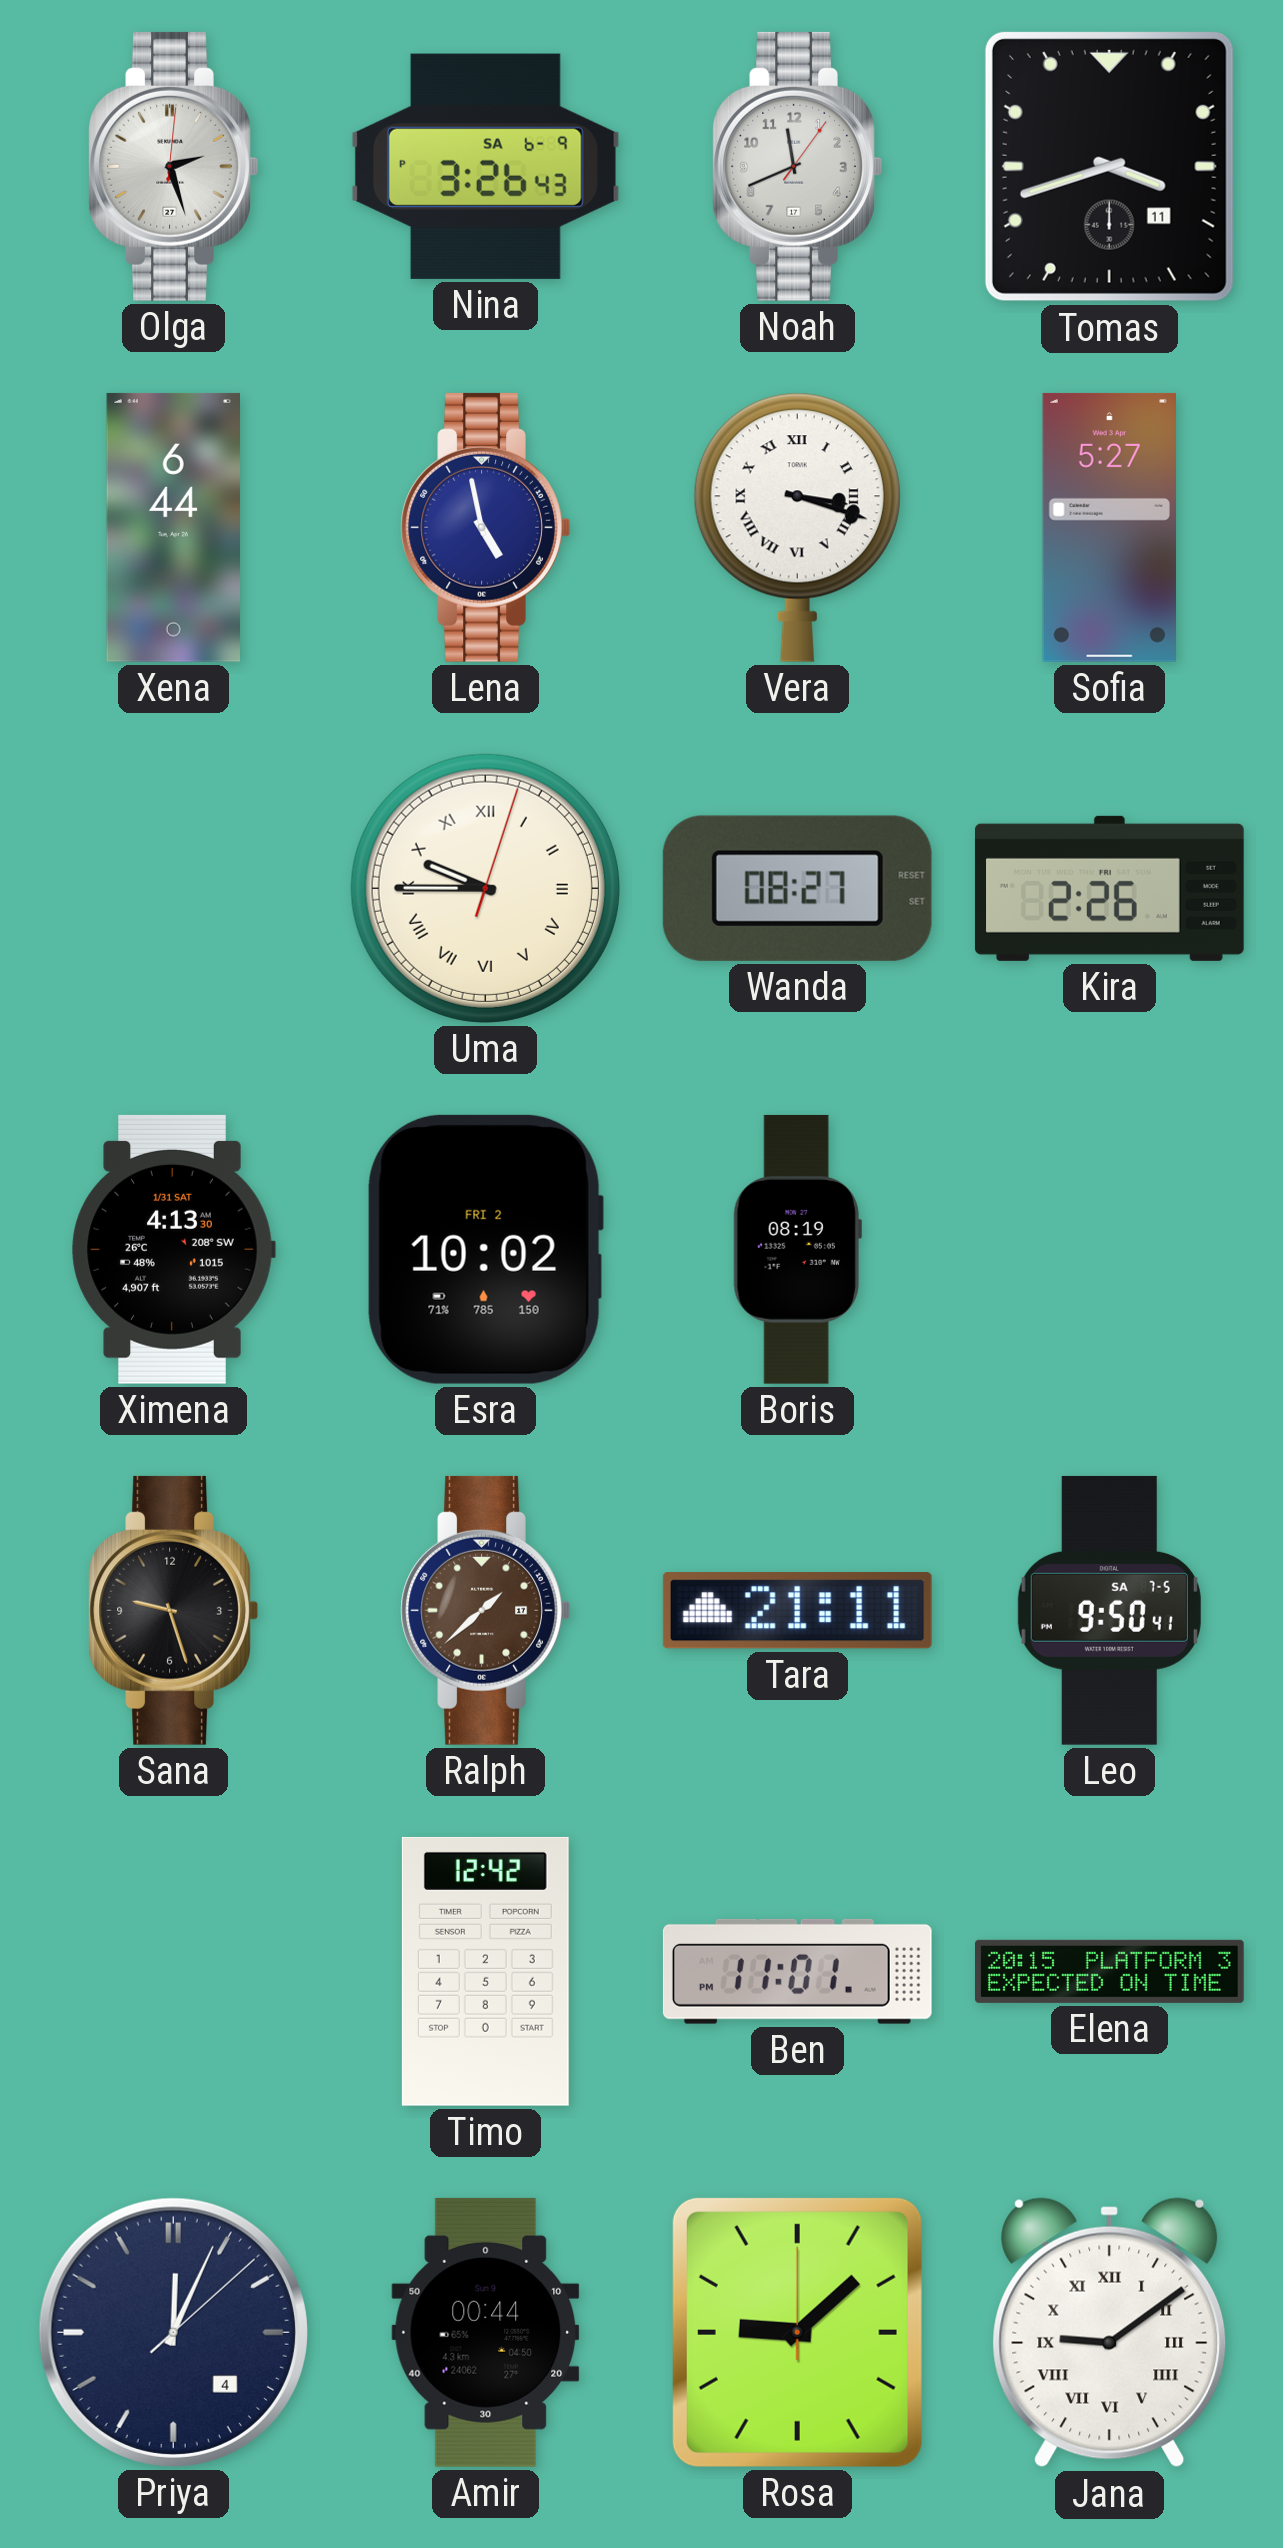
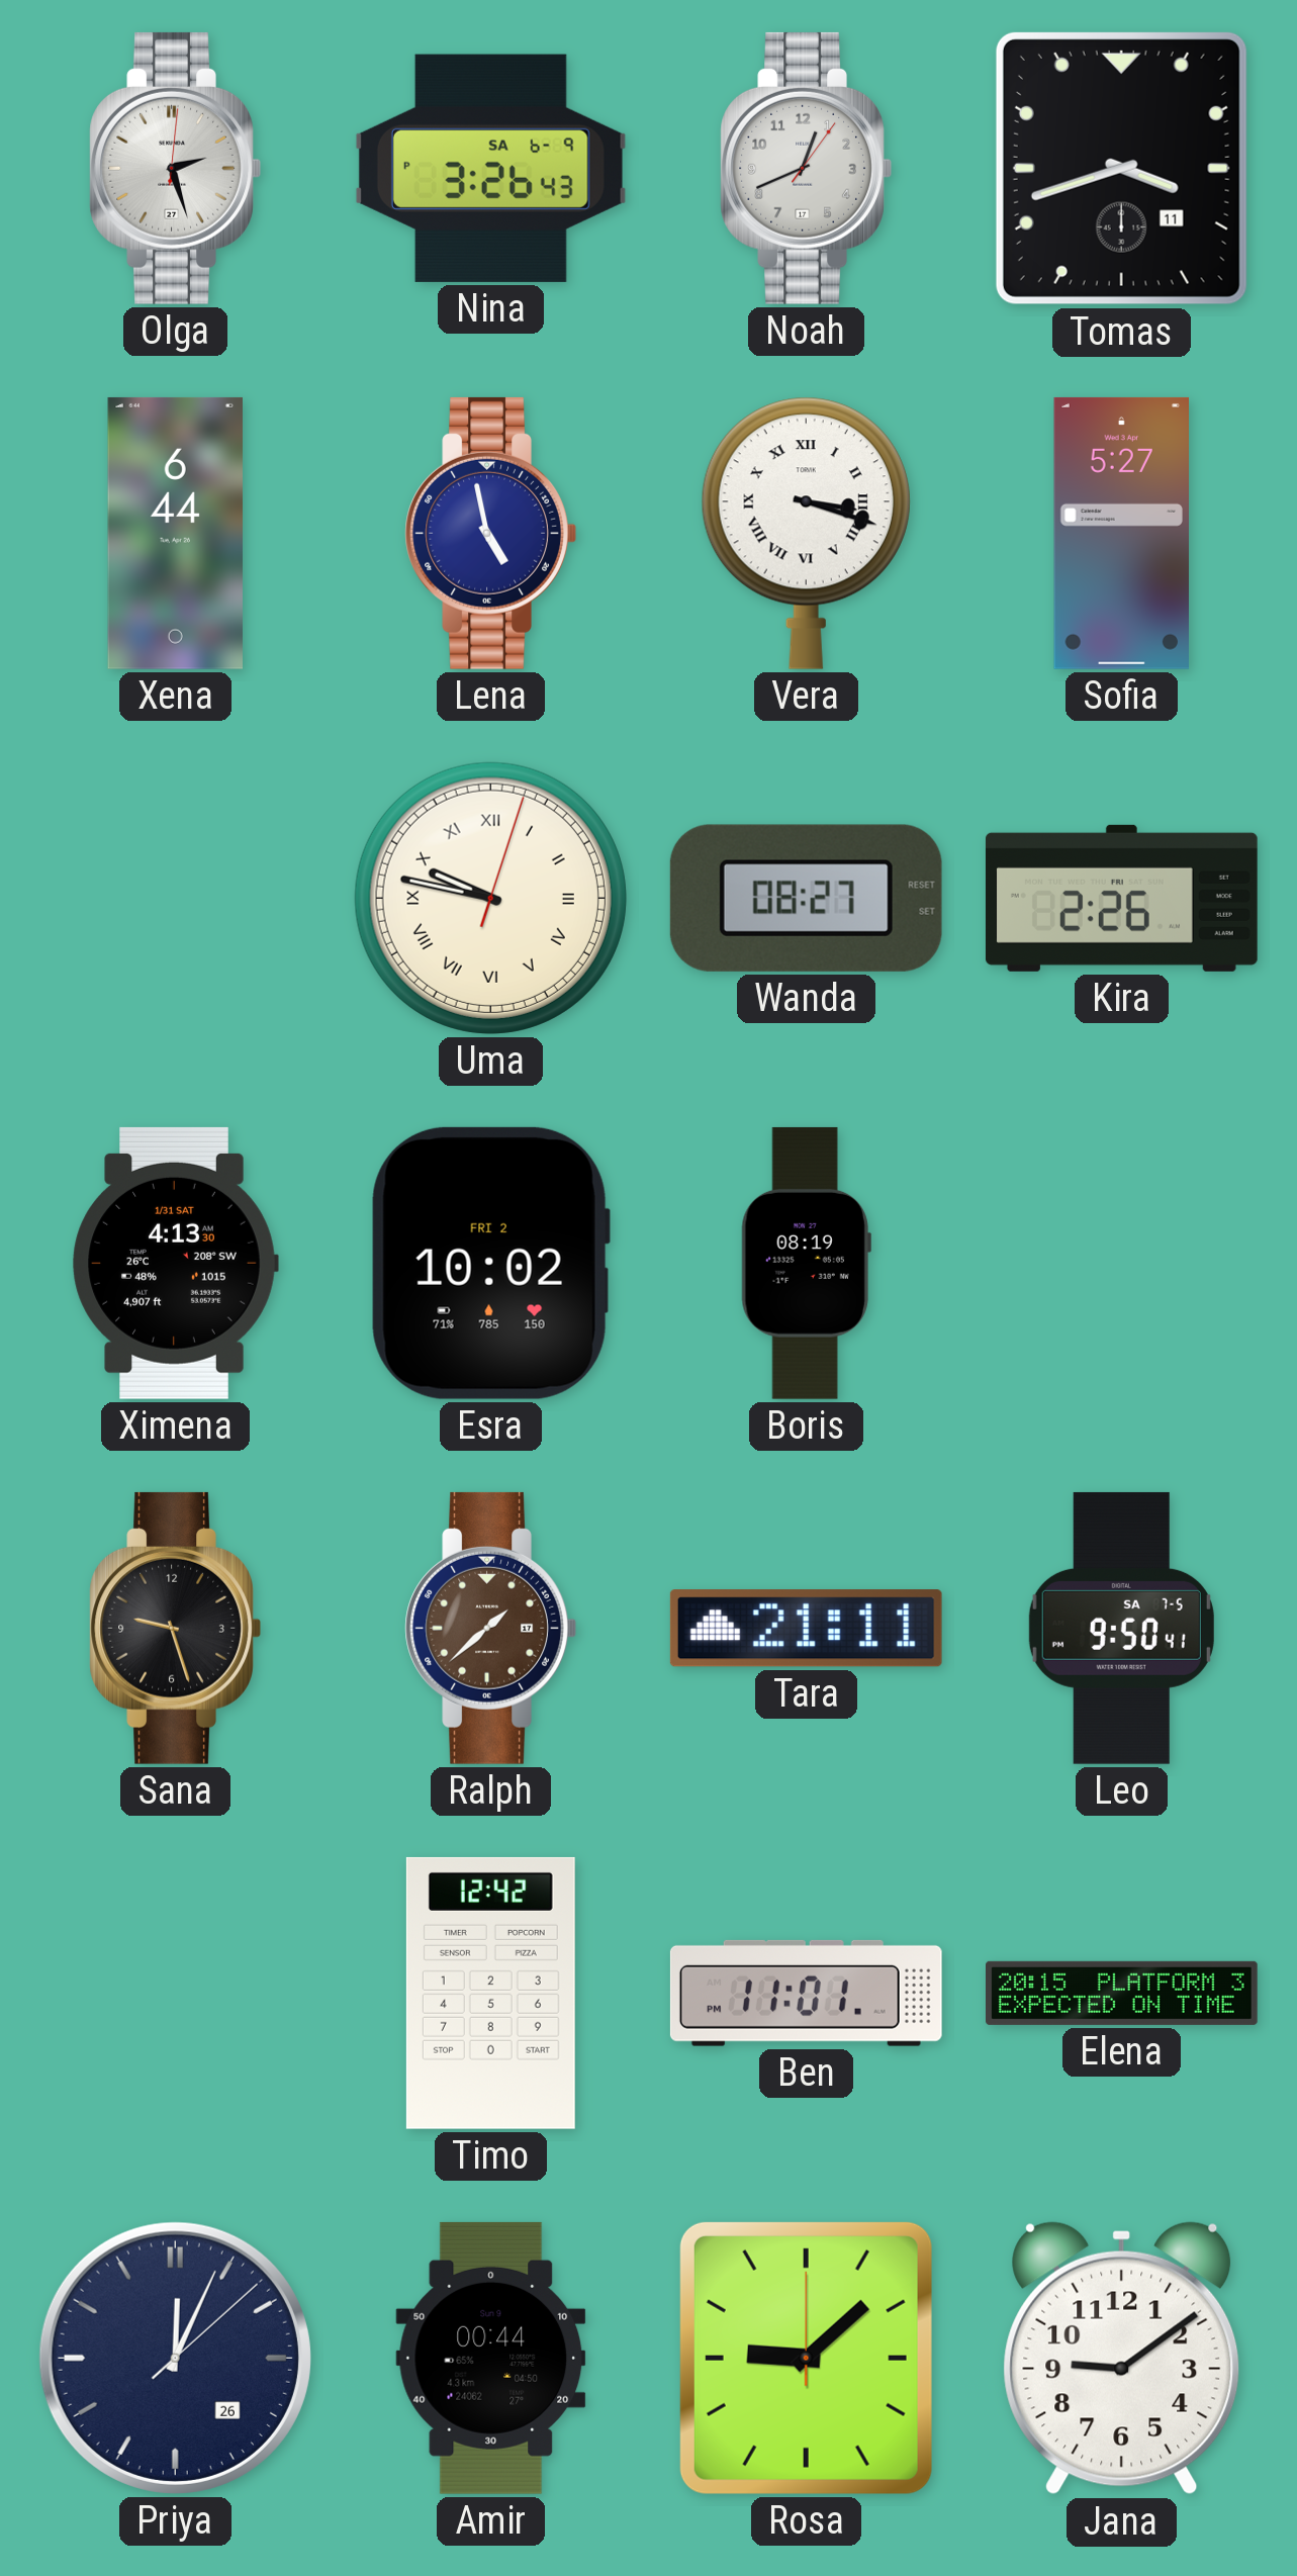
Noah: 11:41 -> 12:41 (806, 168)
Uma: 9:45 -> 9:47 (490, 898)
Priya date: 4 -> 26 (175, 2358)
Jana numerals: Roman -> Arabic (1122, 2359)
